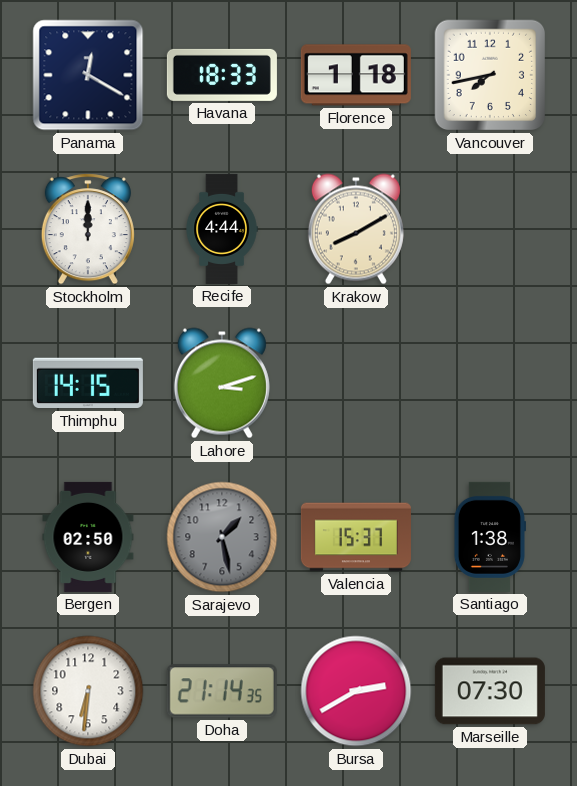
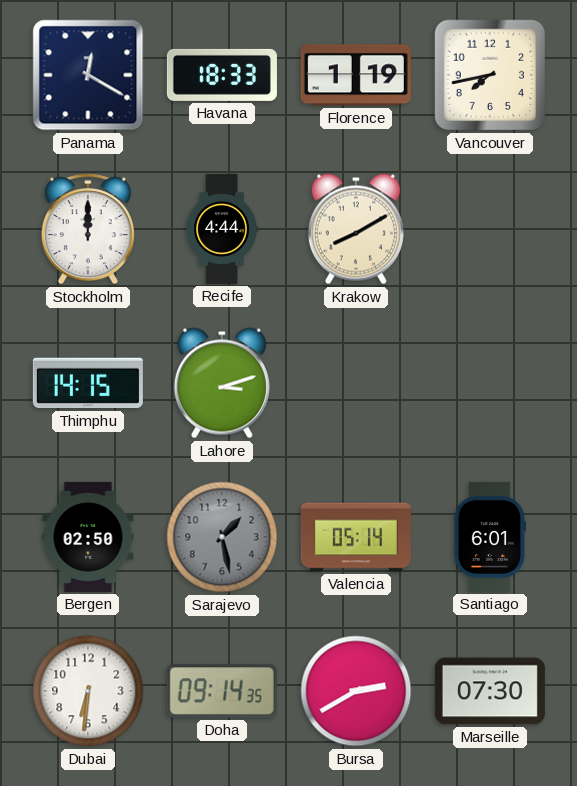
Florence: 1:18 -> 1:19 (356, 75)
Valencia: 15:37 -> 05:14 (356, 537)
Santiago: 1:38 -> 6:01 (489, 537)
Doha: 21:14 -> 09:14 (222, 691)
